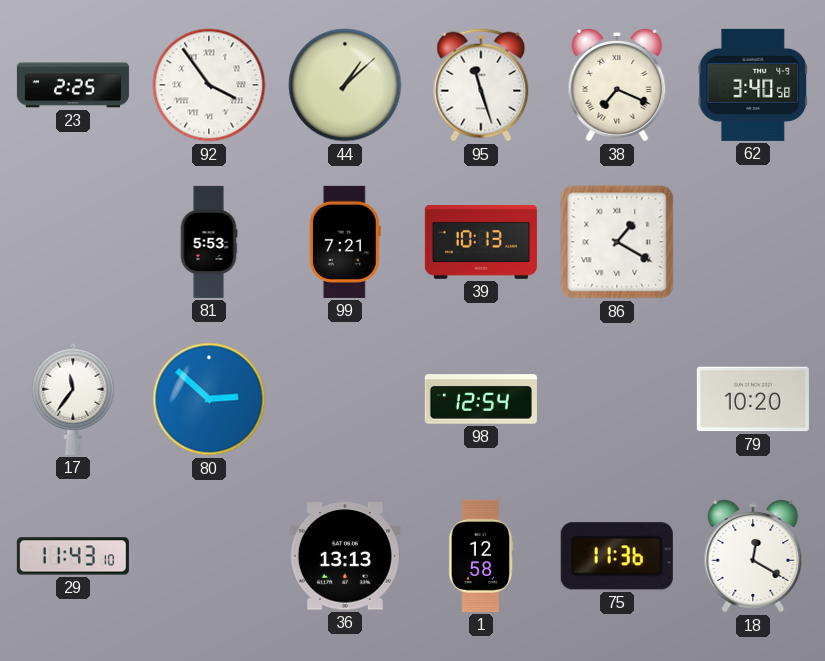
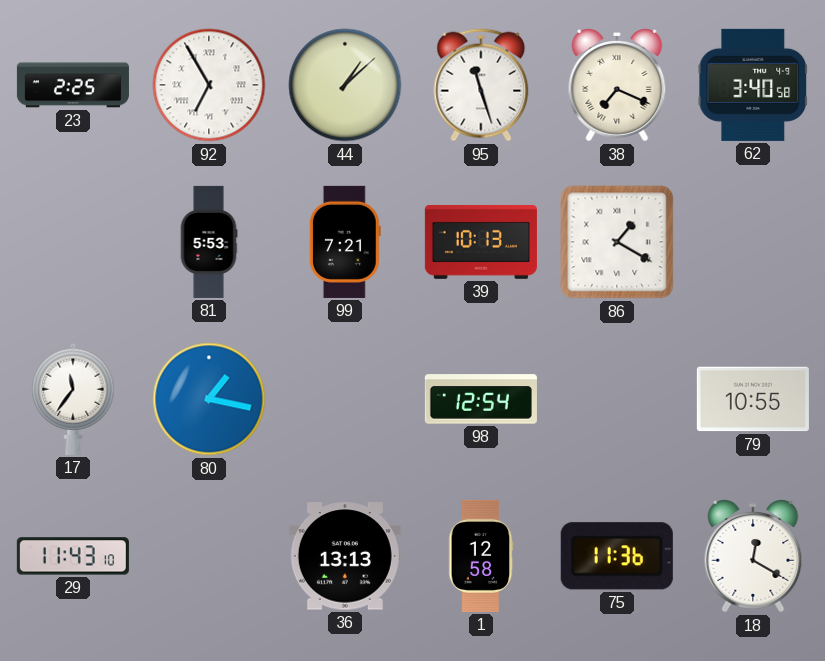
92: 3:54 -> 6:55 (209, 85)
80: 2:52 -> 1:17 (209, 399)
79: 10:20 -> 10:55 (753, 399)
